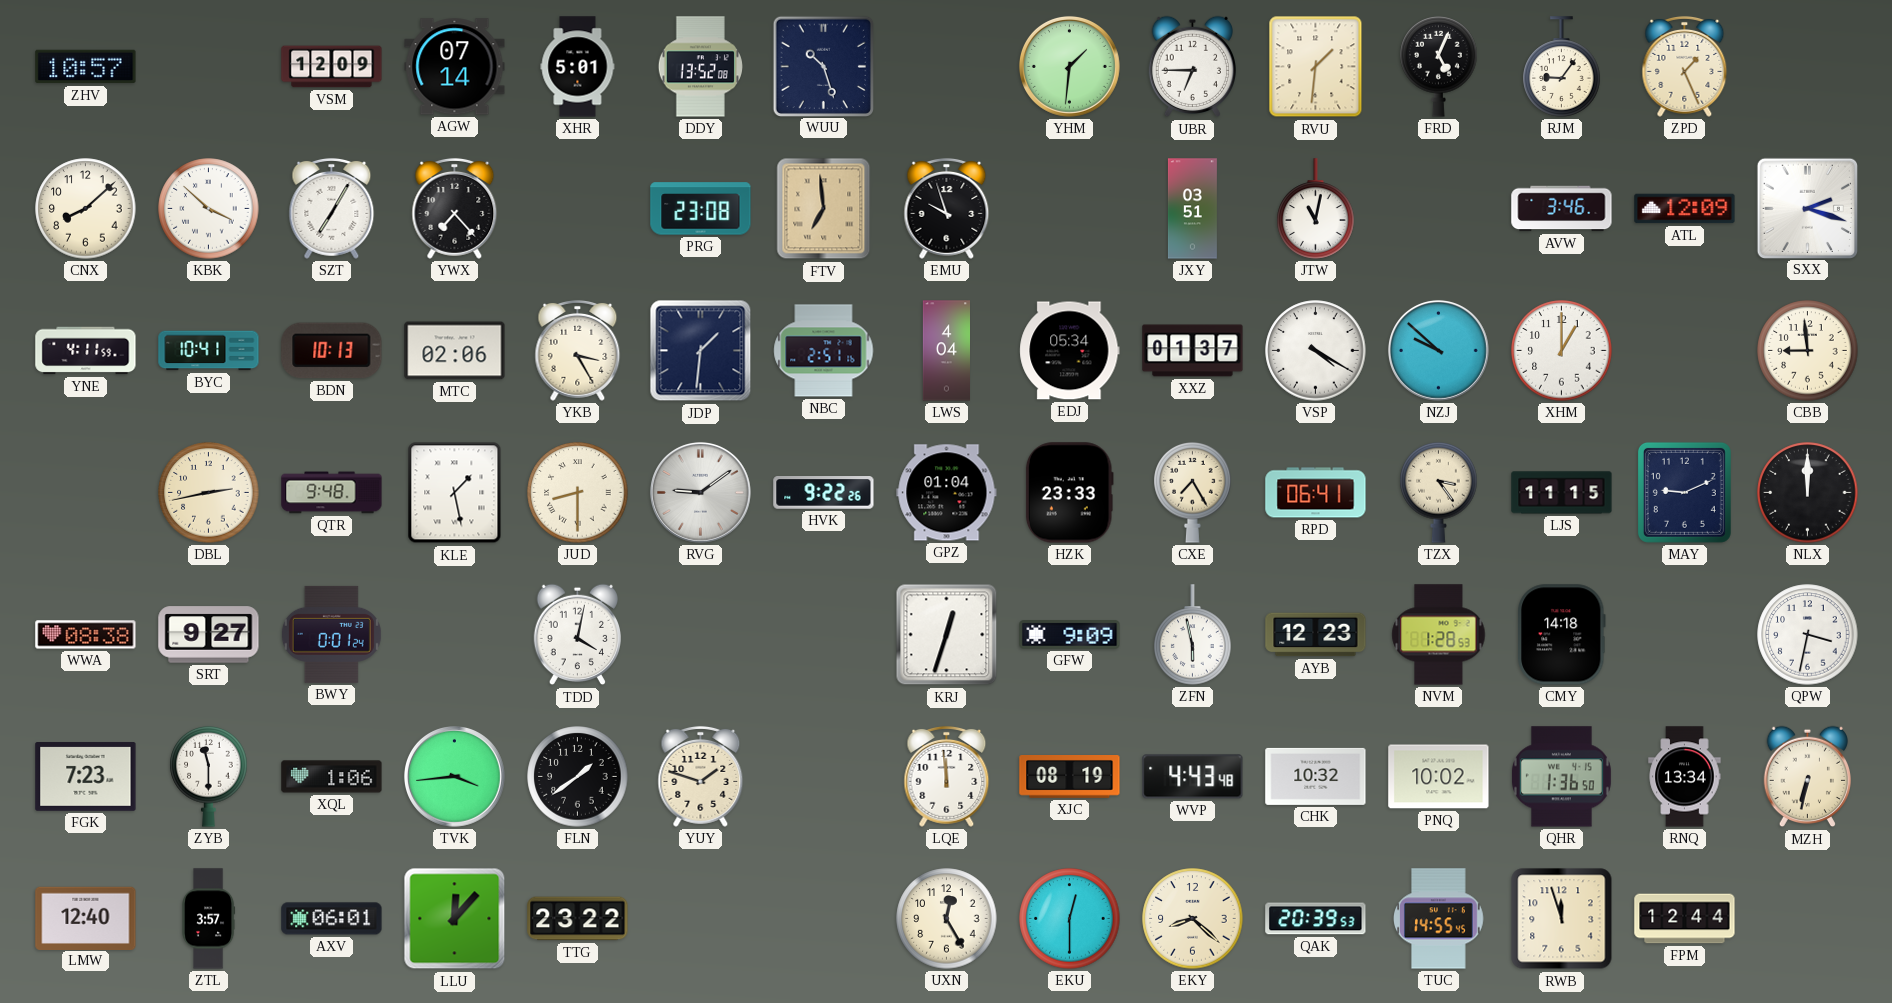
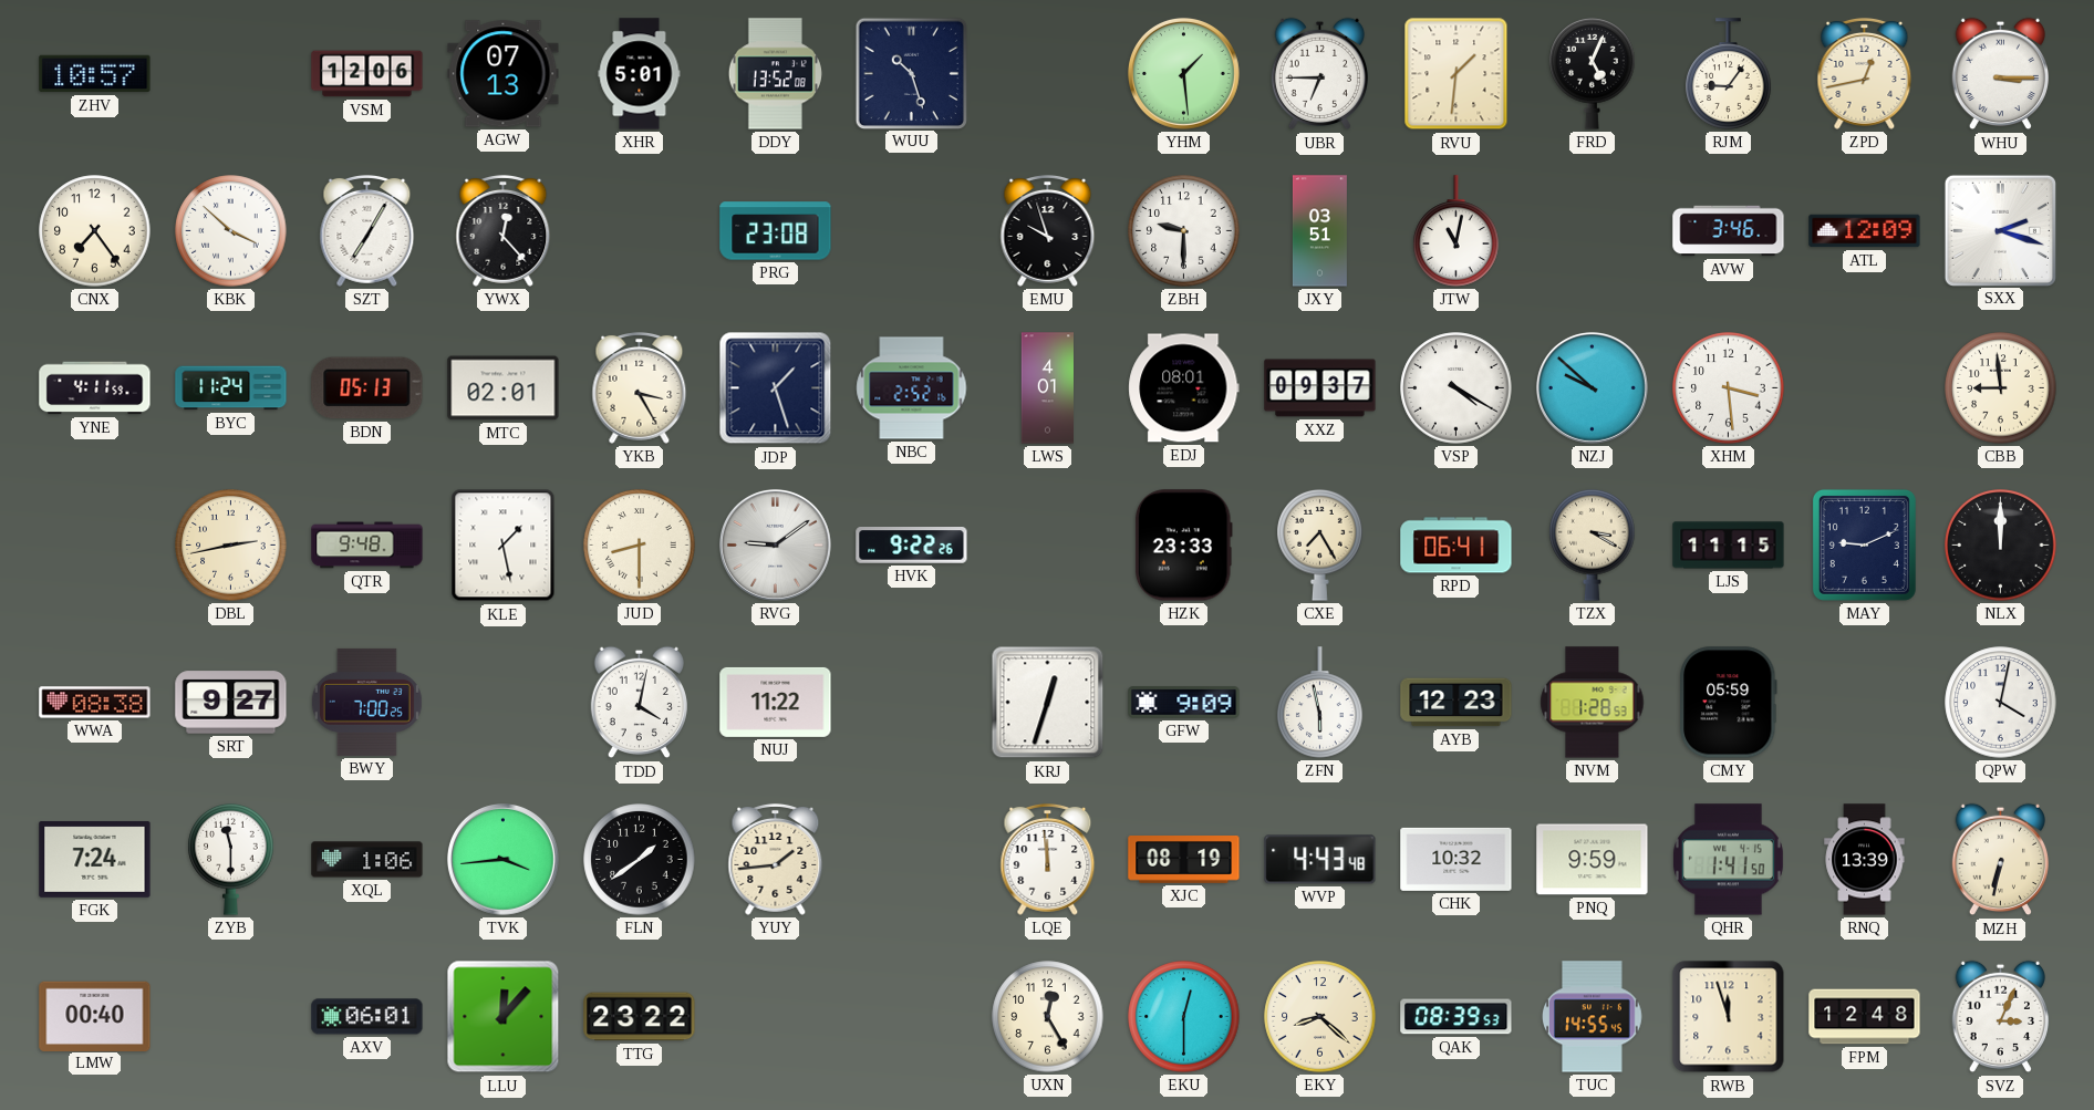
VSM: 12:09 -> 12:06 (367, 74)
AGW: 07:14 -> 07:13 (504, 74)
YHM: 1:31 -> 1:29 (1183, 73)
ZPD: 1:26 -> 12:43 (1865, 73)
WHU: none -> 3:15 (2000, 74)
CNX: 8:08 -> 7:24 (95, 231)
YWX: 7:23 -> 12:23 (504, 230)
FTV: 6:59 -> none (824, 209)
ZBH: none -> 9:30 (1184, 231)
BYC: 10:41 -> 11:24 (231, 388)
BDN: 10:13 -> 05:13 (367, 388)
MTC: 02:06 -> 02:01 (504, 388)
JDP: 1:31 -> 1:27 (776, 388)
NBC: 2:51 -> 2:52 (912, 388)
LWS: 4:04 -> 4:01 (1047, 388)
EDJ: 05:34 -> 08:01 (1184, 388)
XXZ: 01:37 -> 09:37 (1320, 388)
XHM: 1:00 -> 3:29 (1729, 388)
GPZ: 01:04 -> none (947, 493)
TZX: 3:24 -> 3:20 (1593, 544)
BWY: 0:01 -> 7:00 (366, 702)
NUJ: none -> 11:22 (776, 702)
CMY: 14:18 -> 05:59 (1729, 703)
QPW: 3:32 -> 4:02 (2001, 703)
FGK: 7:23 -> 7:24 (95, 860)
YUY: 1:48 -> 1:44 (776, 859)
PNQ: 10:02 -> 9:59 (1593, 860)
QHR: 1:36 -> 1:41 (1728, 860)
RNQ: 13:34 -> 13:39 (1865, 860)
LMW: 12:40 -> 00:40 (95, 1016)
ZTL: 3:57 -> none (209, 919)
QAK: 20:39 -> 08:39 (1457, 1017)
FPM: 12:44 -> 12:48 (1865, 1017)
SVZ: none -> 3:04 (2000, 1017)
